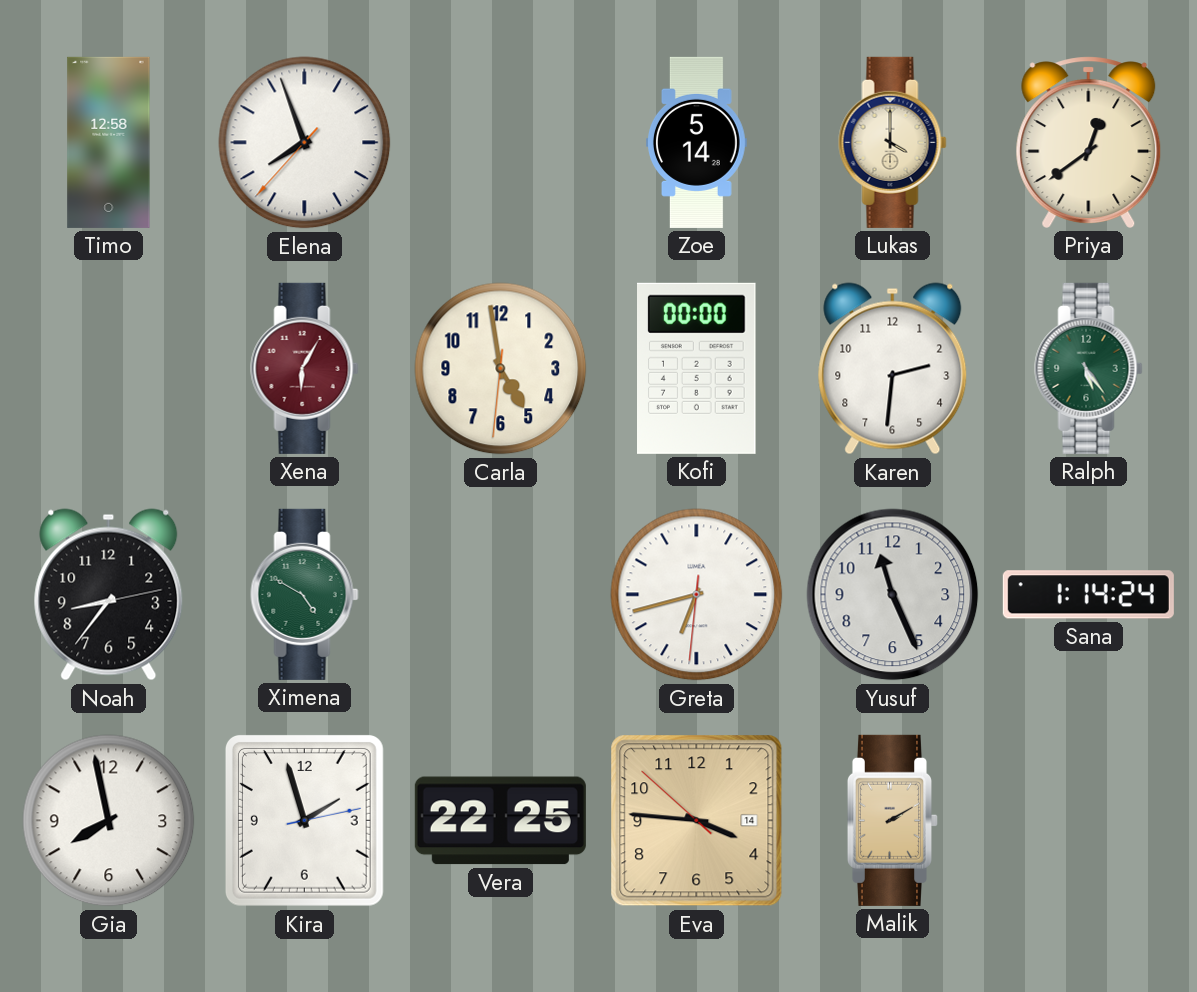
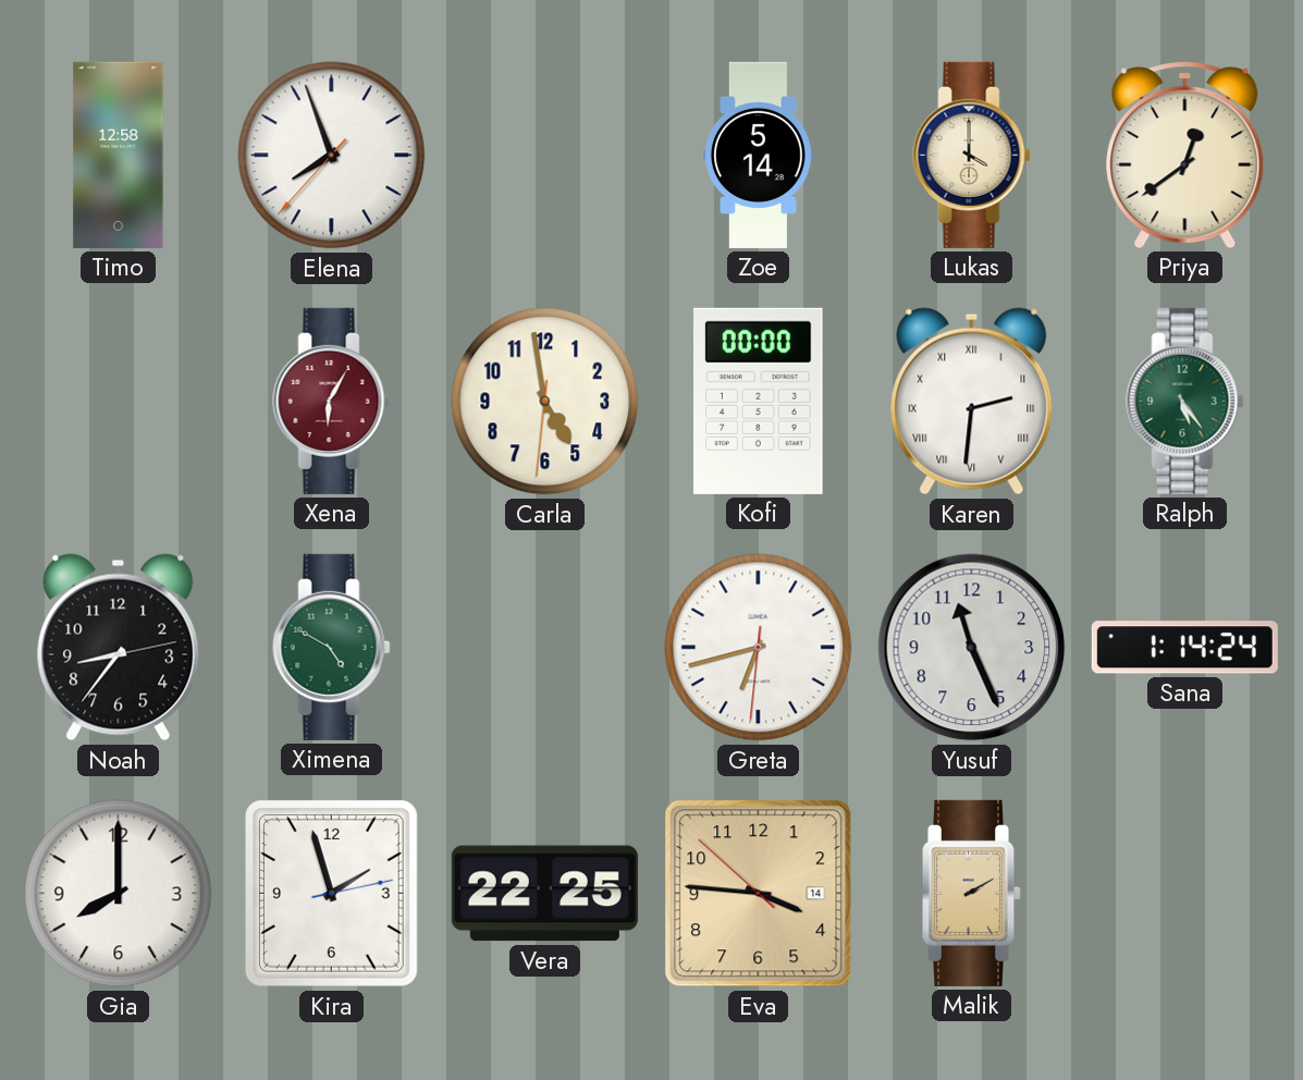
Karen numerals: Arabic -> Roman (972, 402)
Gia: 7:58 -> 8:00 (119, 894)
